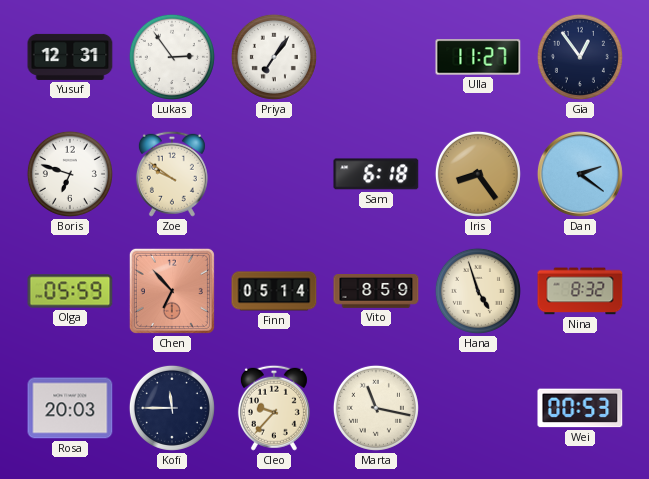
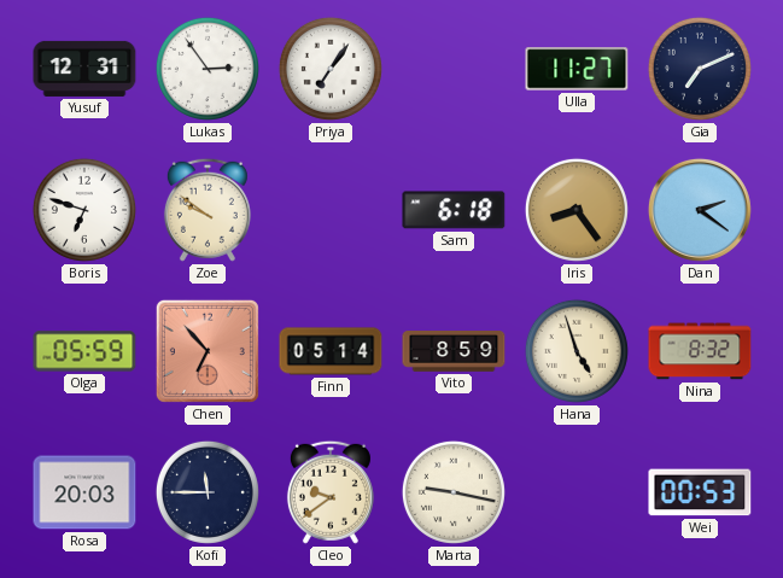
Gia: 12:54 -> 7:11 (700, 69)
Cleo: 9:37 -> 9:39 (331, 492)
Marta: 11:17 -> 9:17 (454, 492)
